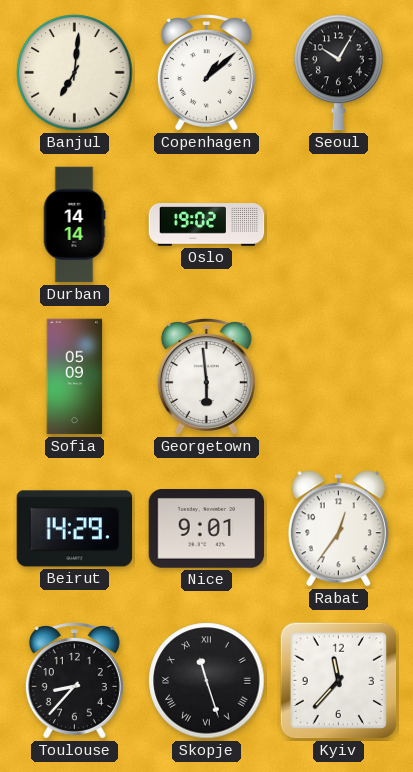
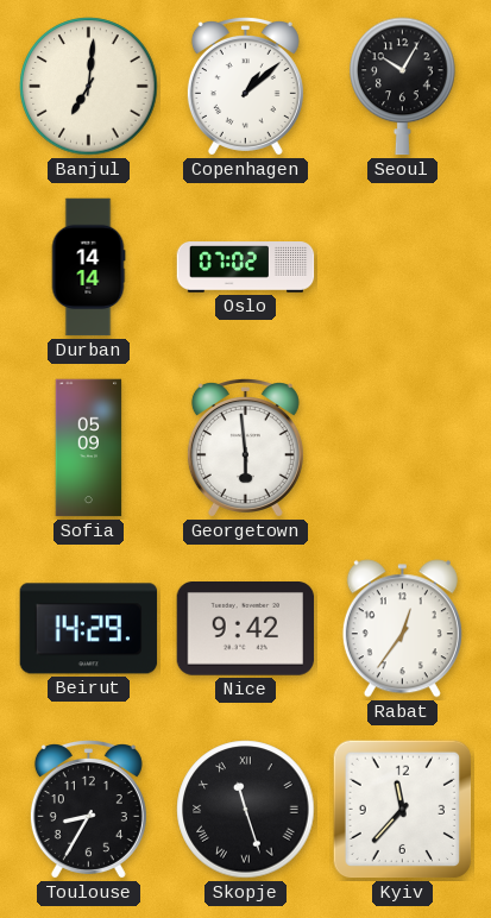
Oslo: 19:02 -> 07:02 (246, 268)
Nice: 9:01 -> 9:42 (246, 629)
Toulouse: 8:37 -> 8:35 (88, 810)
